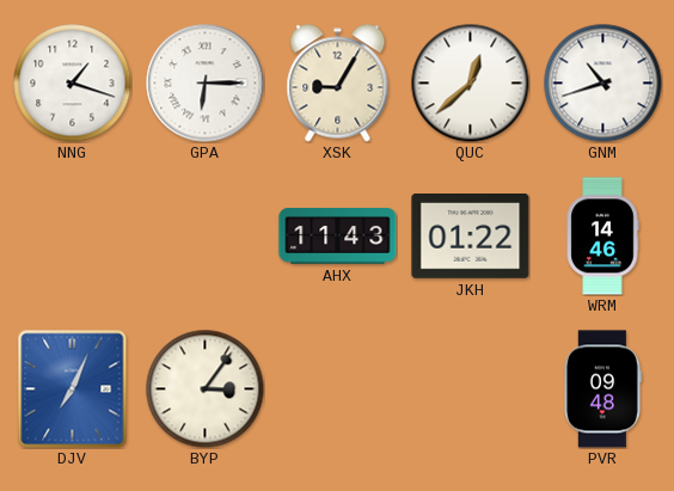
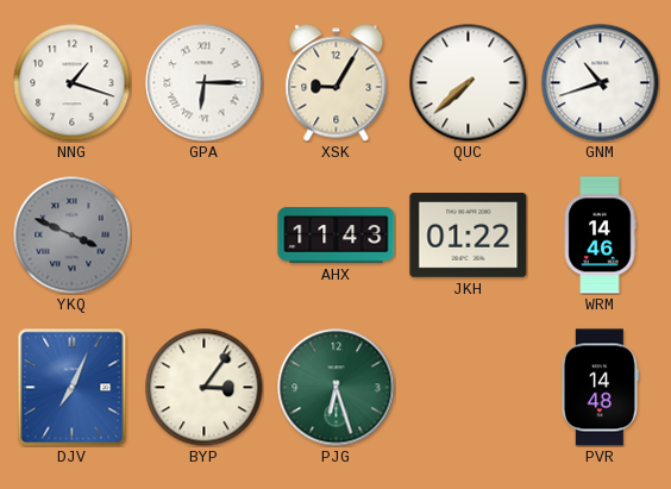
QUC: 12:38 -> 7:38 (469, 83)
YKQ: none -> 3:49 (73, 236)
PJG: none -> 6:27 (337, 388)
PVR: 09:48 -> 14:48 (600, 388)
